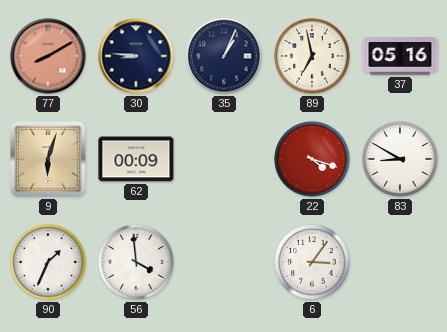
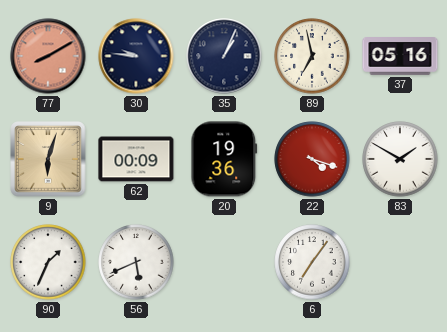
30: 8:46 -> 9:46 (136, 56)
20: none -> 19:36 (224, 159)
83: 8:50 -> 1:50 (400, 159)
56: 3:59 -> 5:41 (136, 262)
6: 3:06 -> 7:06 (312, 262)
